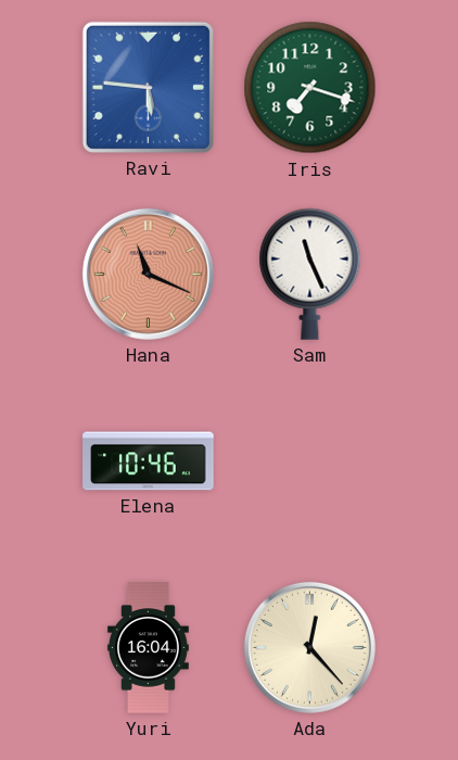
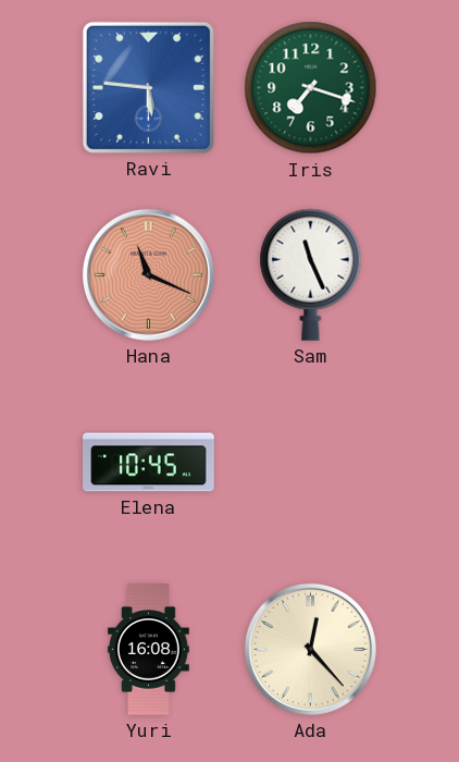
Elena: 10:46 -> 10:45 (149, 463)
Yuri: 16:04 -> 16:08 (149, 650)
